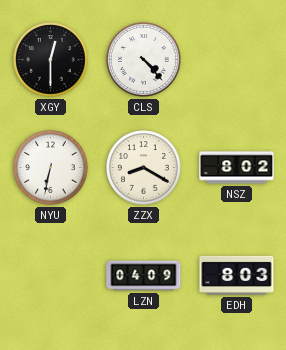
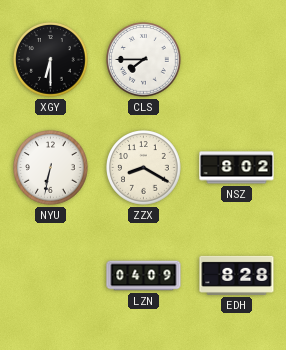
XGY: 12:30 -> 6:30 (51, 60)
CLS: 4:23 -> 7:45 (144, 60)
EDH: 8:03 -> 8:28 (237, 275)
